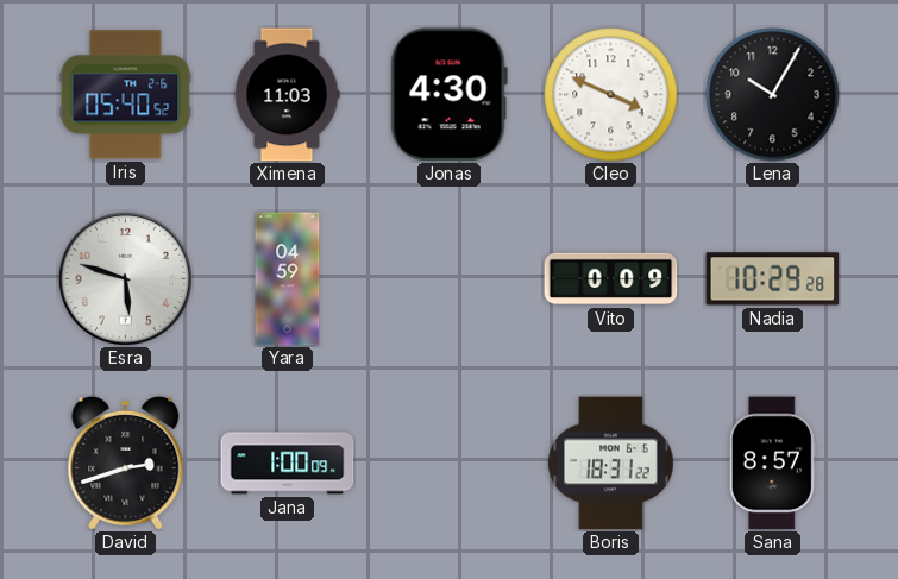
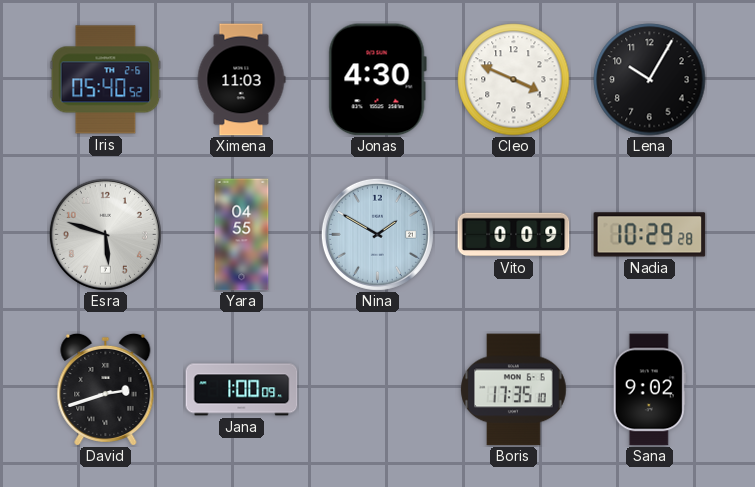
Yara: 04:59 -> 04:55 (242, 235)
Nina: none -> 1:50 (377, 234)
Boris: 18:31 -> 17:35 (514, 390)
Sana: 8:57 -> 9:02 (649, 390)
